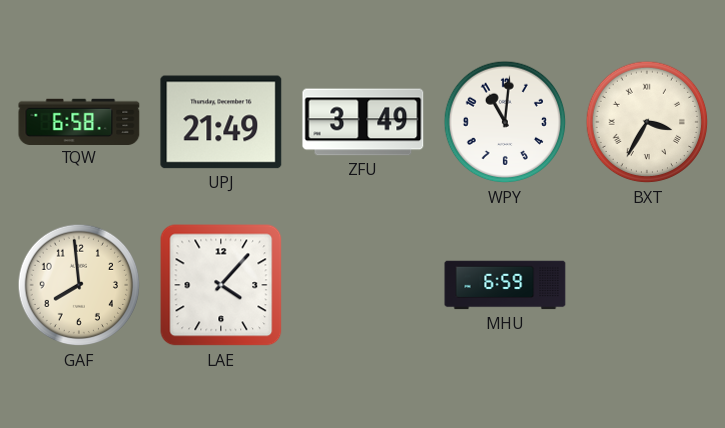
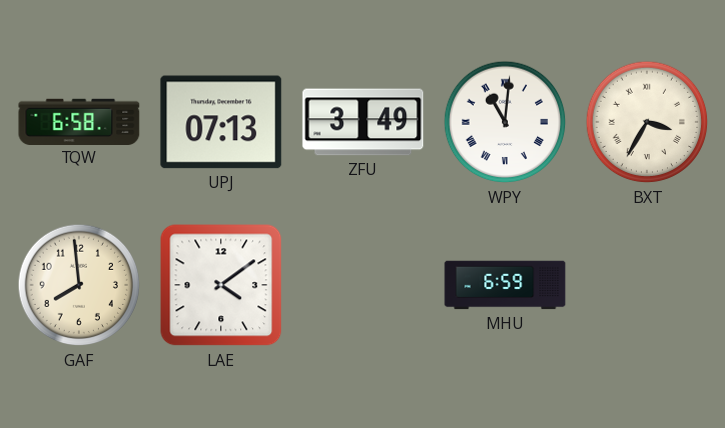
UPJ: 21:49 -> 07:13 (221, 122)
WPY numerals: Arabic -> Roman (505, 122)
LAE: 4:07 -> 4:09 (221, 285)
